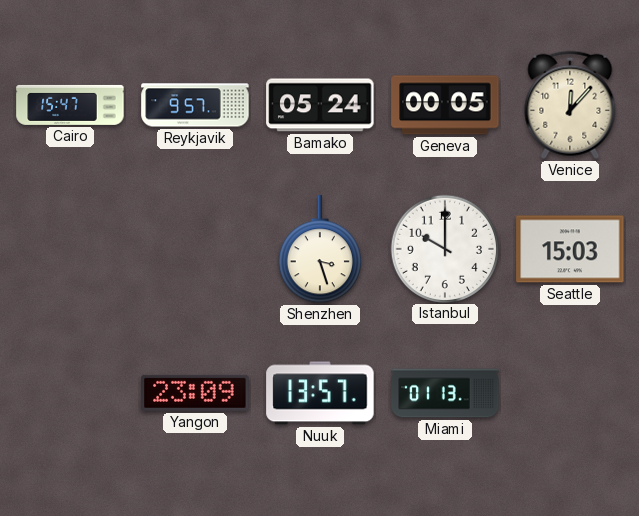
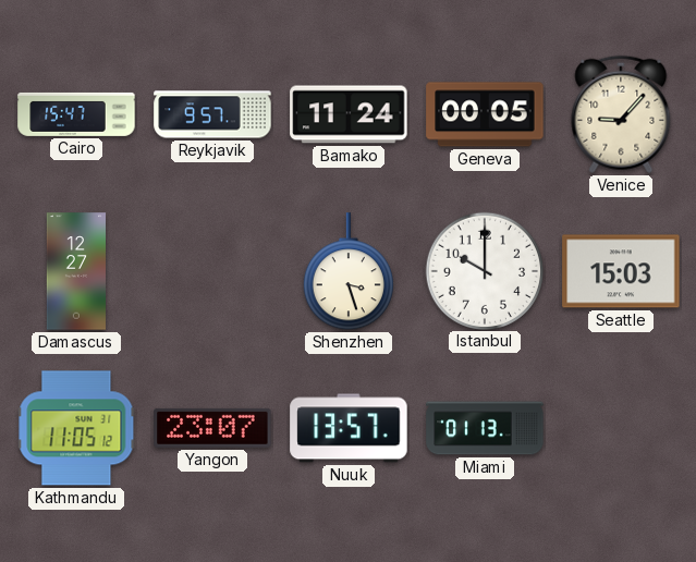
Bamako: 05:24 -> 11:24 (349, 114)
Venice: 12:07 -> 9:07 (621, 114)
Damascus: none -> 12:27 (76, 271)
Kathmandu: none -> 11:05 (76, 428)
Yangon: 23:09 -> 23:07 (212, 428)
